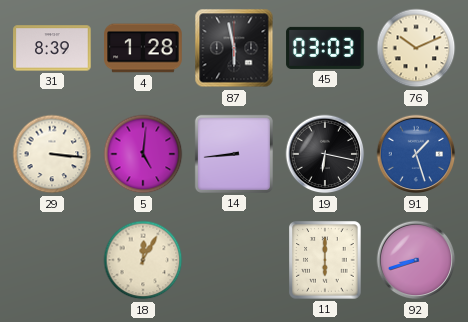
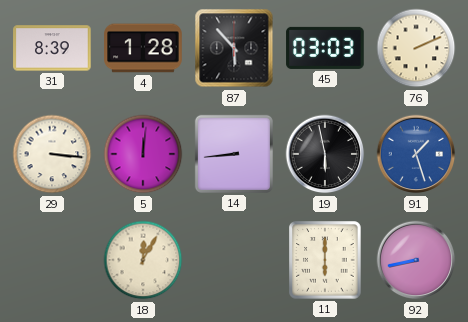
87: 5:58 -> 5:53 (234, 48)
76: 10:11 -> 2:11 (416, 48)
5: 5:01 -> 12:01 (143, 154)
19: 6:17 -> 5:58 (325, 154)
92: 8:42 -> 8:43 (416, 260)
